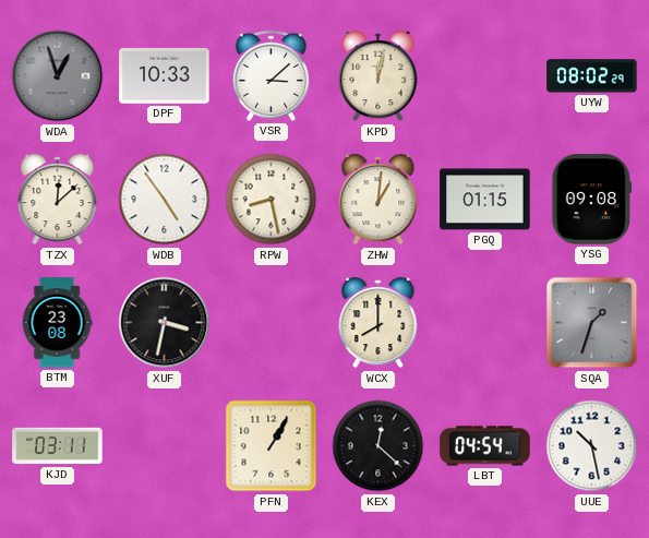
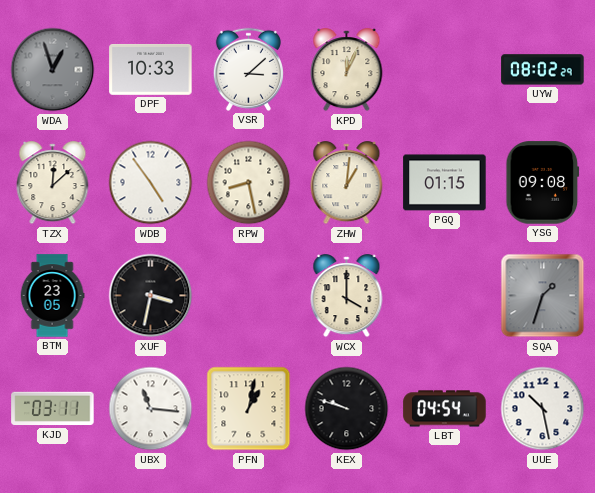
KPD: 12:02 -> 12:04 (347, 70)
BTM: 23:08 -> 23:05 (52, 296)
WCX: 8:00 -> 4:00 (347, 296)
UBX: none -> 11:16 (151, 409)
PFN: 1:05 -> 1:02 (249, 409)
KEX: 12:22 -> 9:48 (347, 409)
